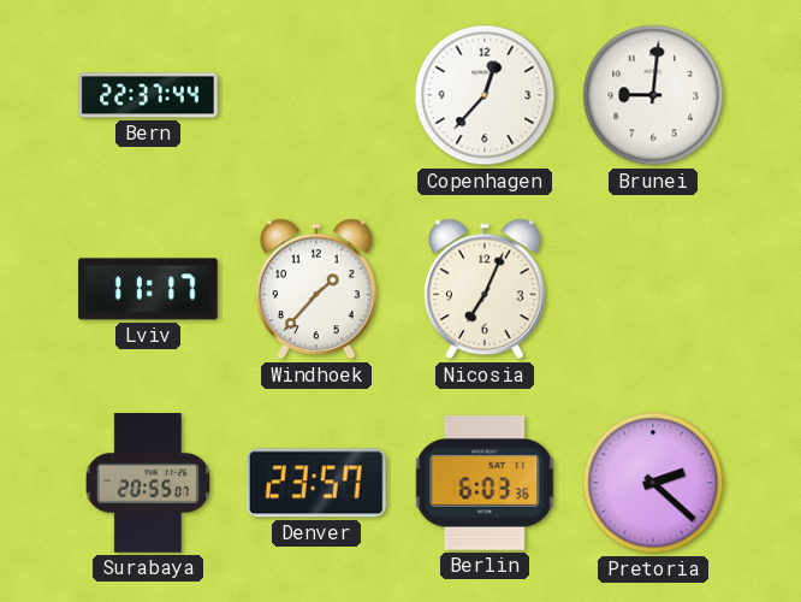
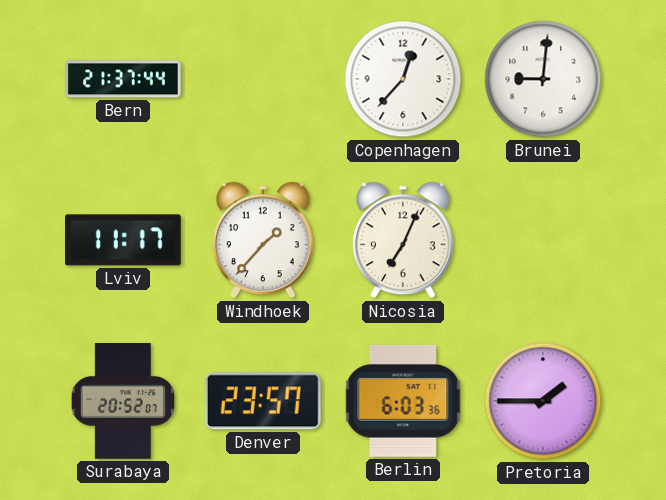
Bern: 22:37 -> 21:37 (123, 79)
Surabaya: 20:55 -> 20:52 (123, 401)
Pretoria: 2:22 -> 1:45 (543, 401)
